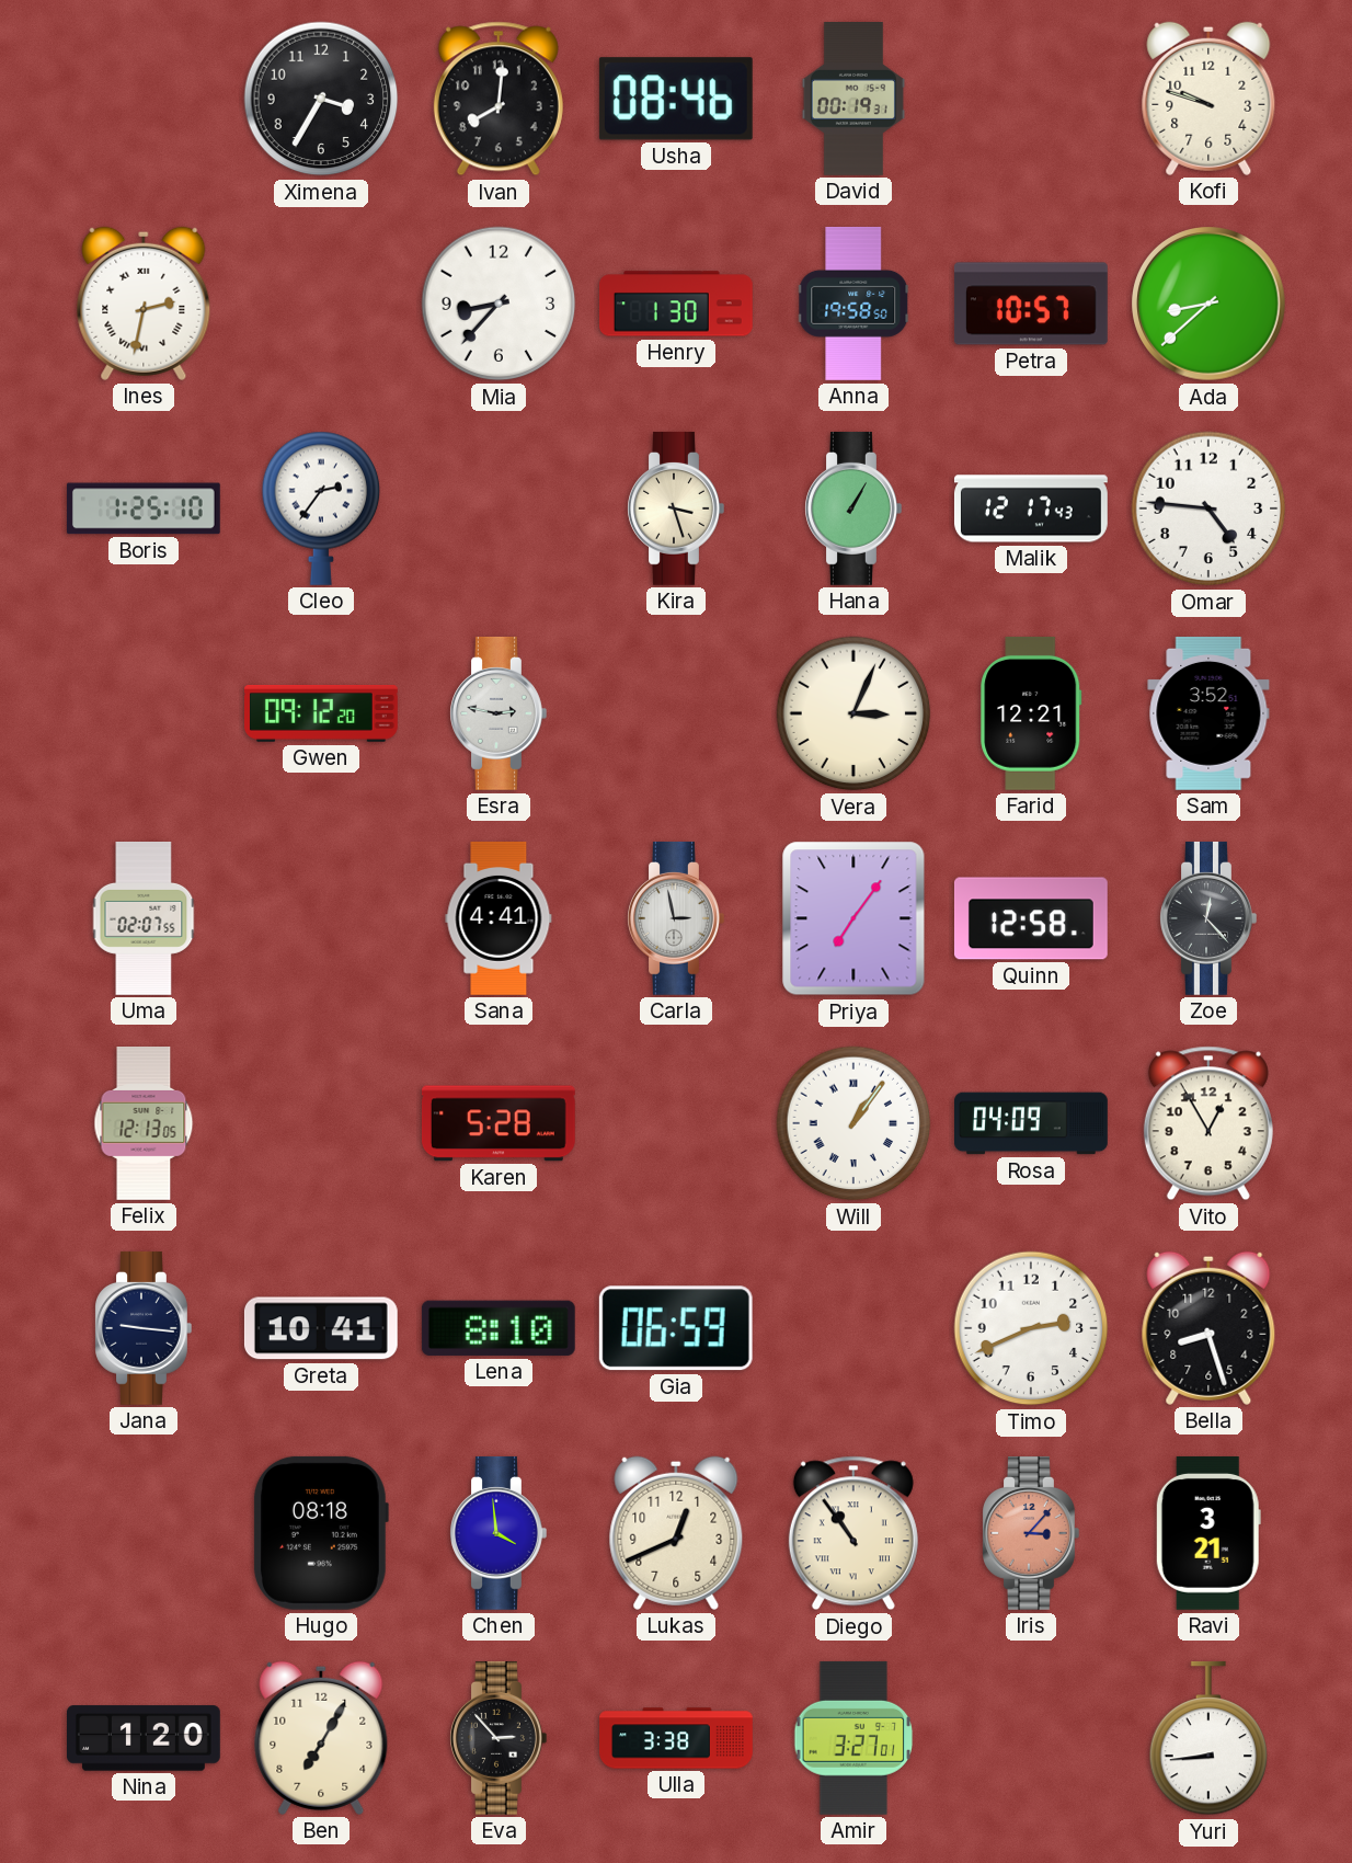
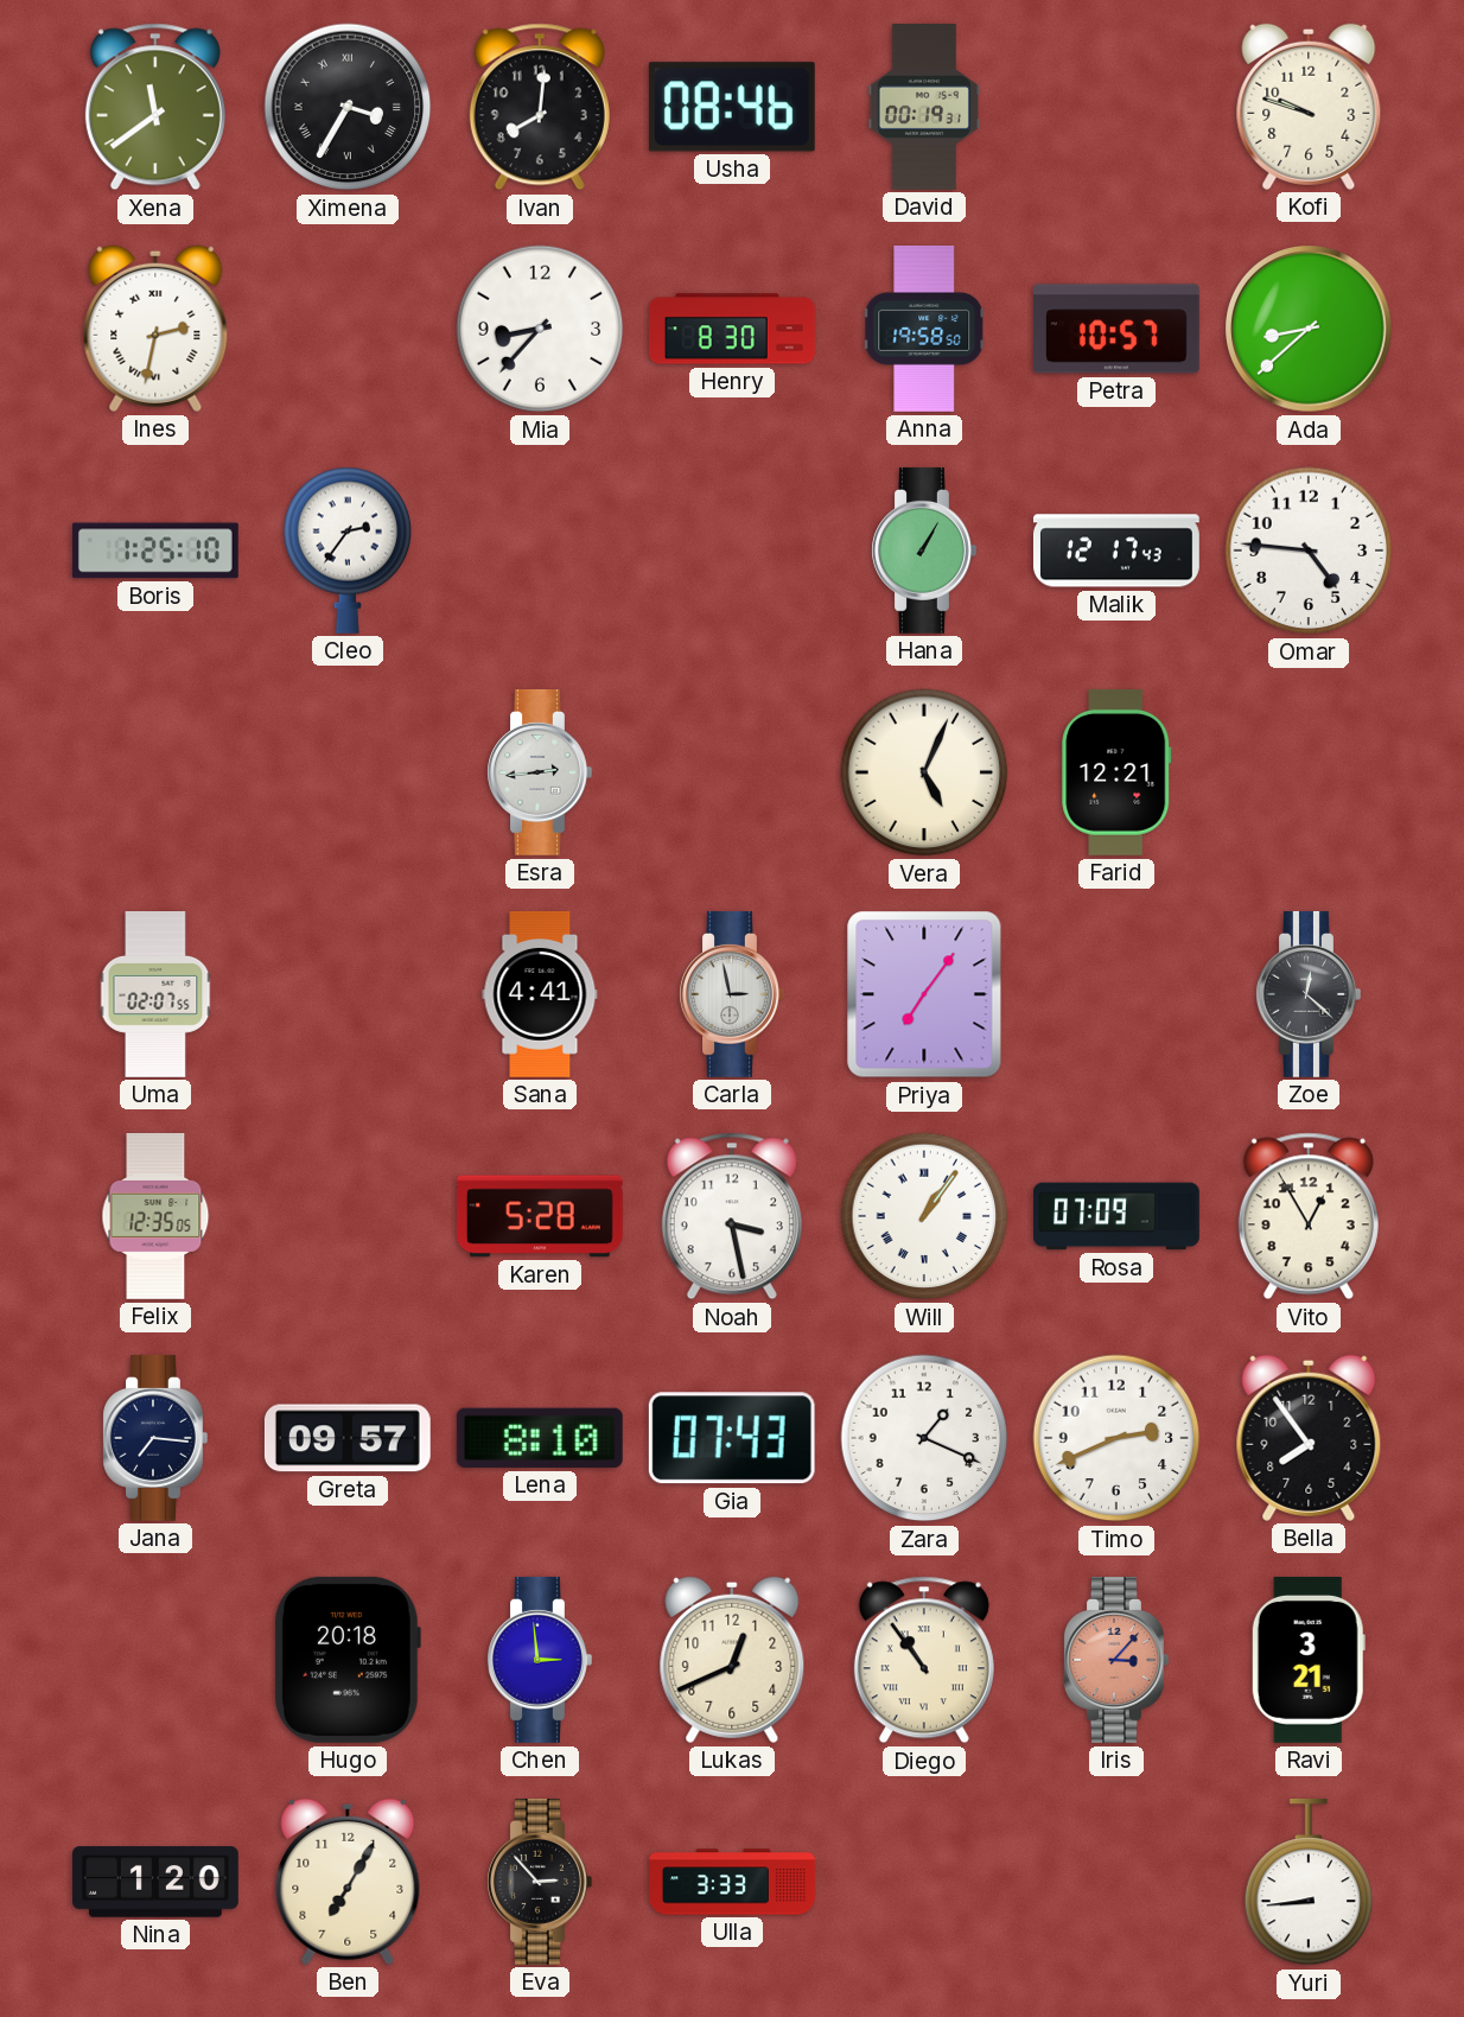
Xena: none -> 11:39 (155, 107)
Ximena numerals: Arabic -> Roman (348, 107)
Henry: 1:30 -> 8:30 (732, 329)
Kira: 3:27 -> none (676, 508)
Gwen: 09:12 -> none (322, 713)
Esra: 2:47 -> 2:44 (540, 772)
Vera: 3:04 -> 5:04 (924, 772)
Sam: 3:52 -> none (1208, 713)
Quinn: 12:58 -> none (1031, 918)
Zoe: 12:23 -> 12:22 (1309, 994)
Felix: 12:13 -> 12:35 (155, 1217)
Noah: none -> 3:28 (732, 1216)
Rosa: 04:09 -> 07:09 (1118, 1216)
Jana: 9:16 -> 7:16 (155, 1438)
Greta: 10:41 -> 09:57 (348, 1438)
Gia: 06:59 -> 07:43 (732, 1438)
Zara: none -> 1:19 (924, 1438)
Bella: 8:27 -> 7:54 (1309, 1438)
Hugo: 08:18 -> 20:18 (346, 1660)
Chen: 3:59 -> 2:59 (540, 1660)
Ulla: 3:38 -> 3:33 (733, 1882)
Amir: 3:27 -> none (853, 1738)
